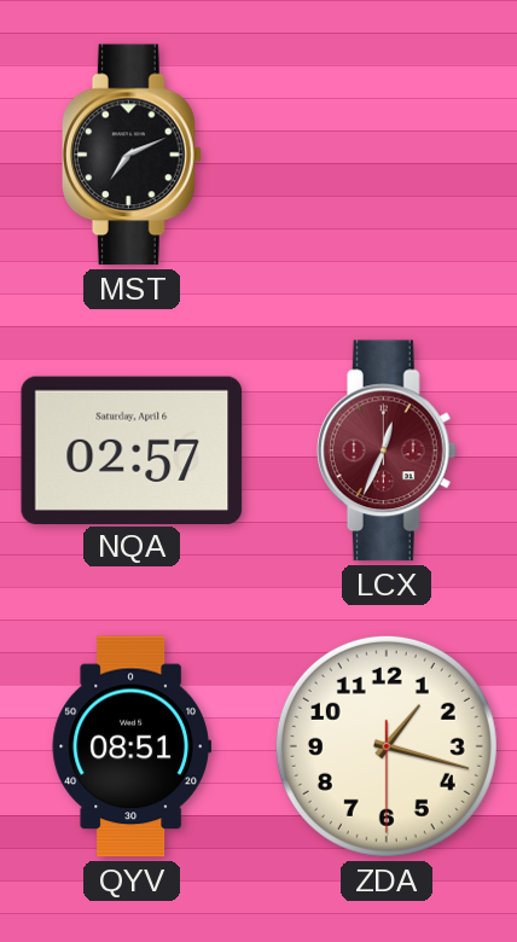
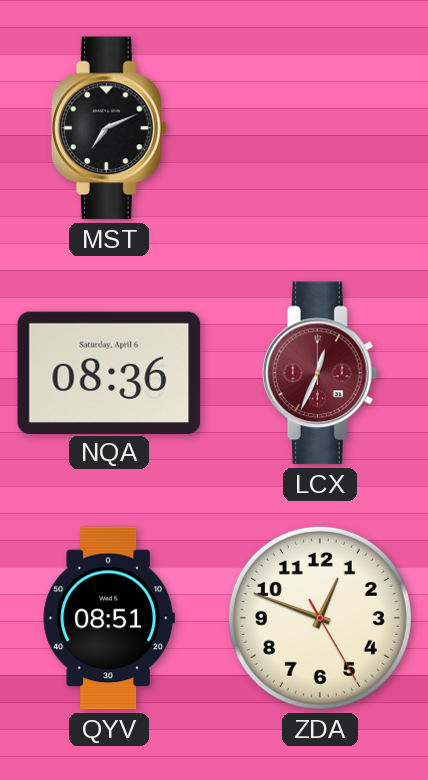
NQA: 02:57 -> 08:36 (109, 372)
ZDA: 1:17 -> 12:48 (320, 618)
